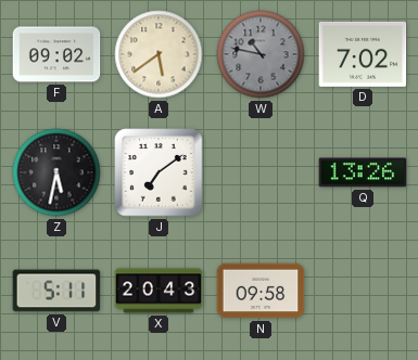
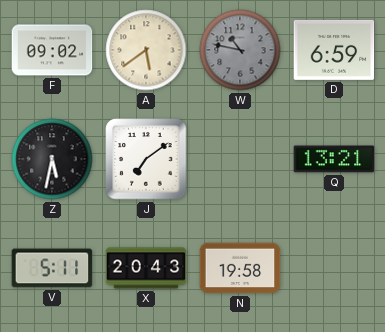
D: 7:02 -> 6:59 (334, 50)
Q: 13:26 -> 13:21 (334, 159)
N: 09:58 -> 19:58 (240, 268)
